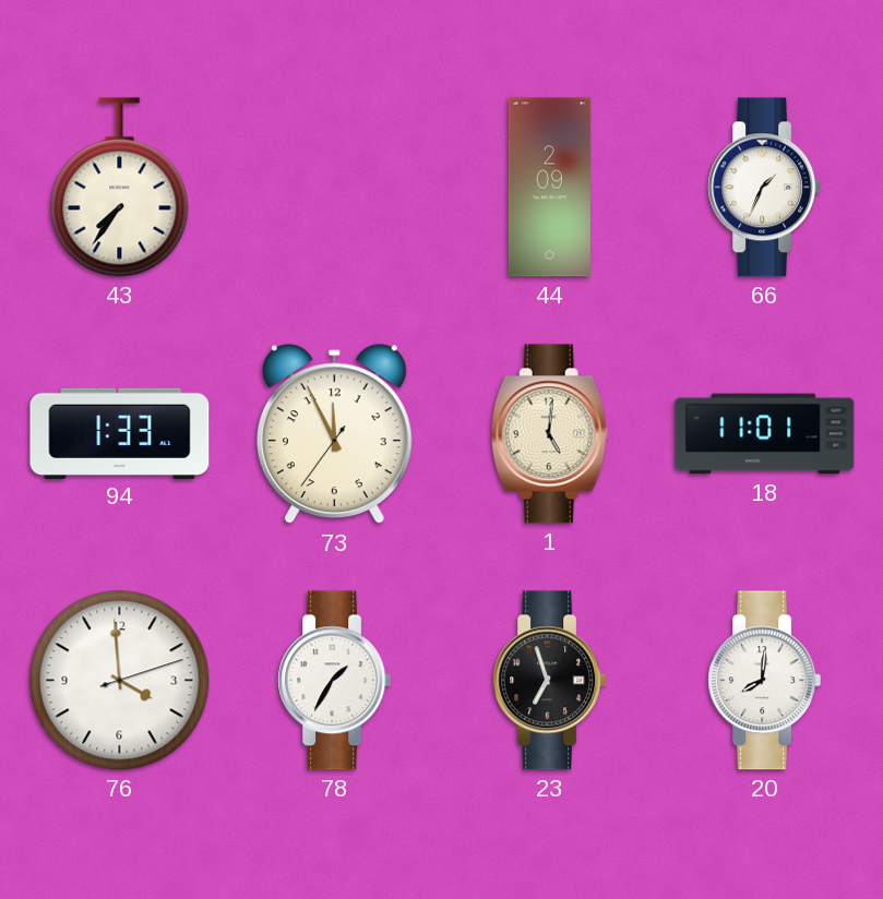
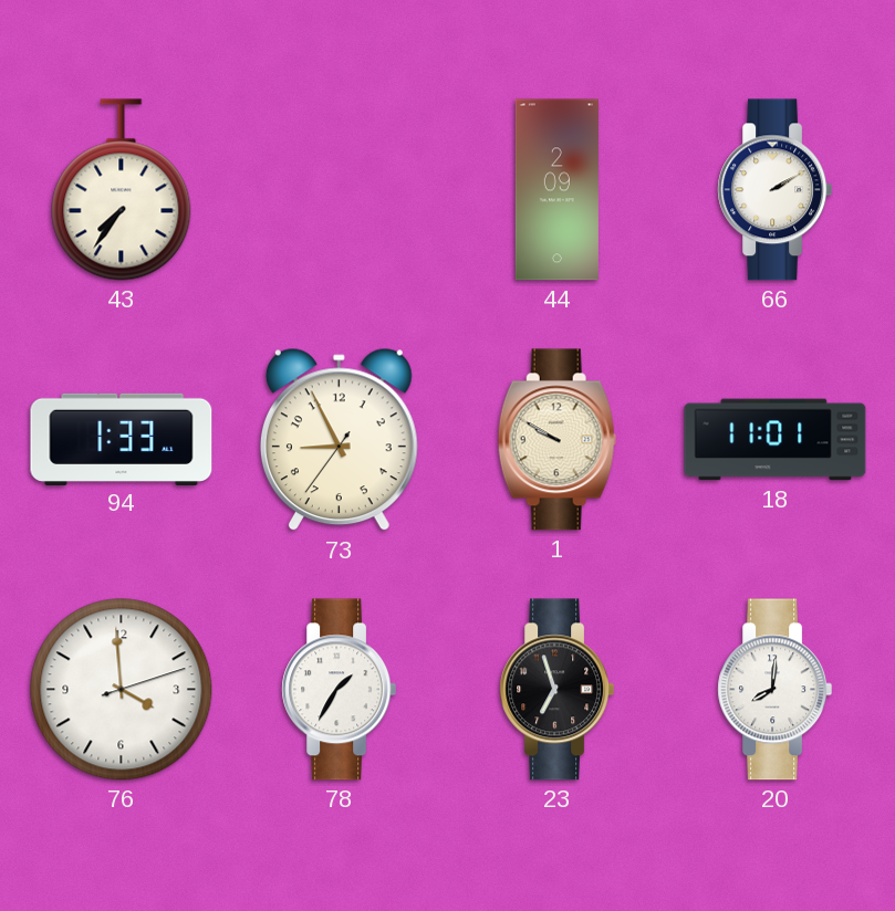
66: 1:34 -> 2:10 (776, 190)
73: 11:55 -> 8:55 (339, 440)
1: 5:01 -> 9:50 (556, 440)
